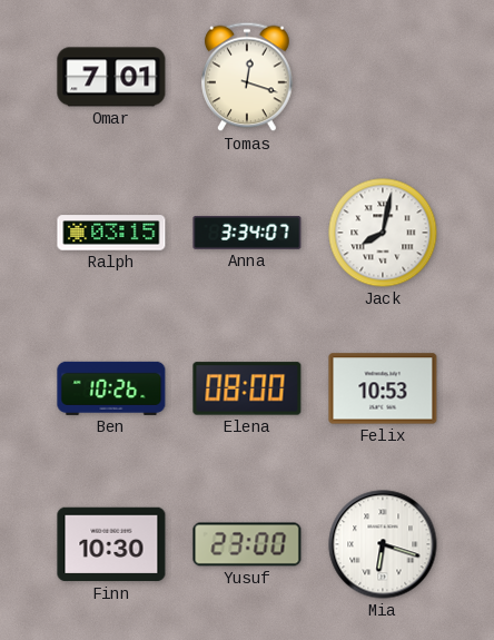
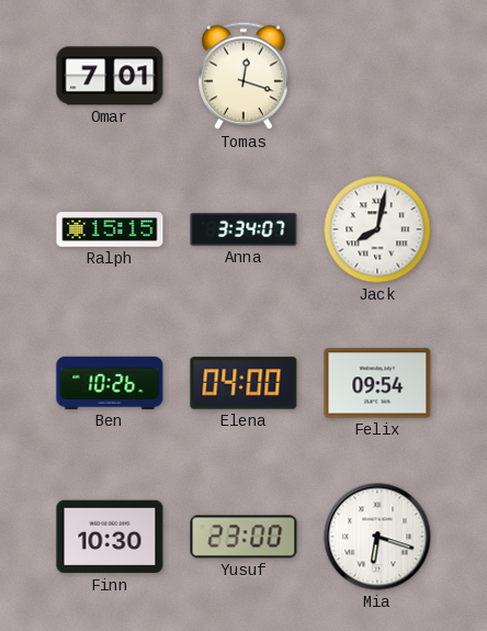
Ralph: 03:15 -> 15:15 (110, 229)
Elena: 08:00 -> 04:00 (243, 383)
Felix: 10:53 -> 09:54 (377, 383)
